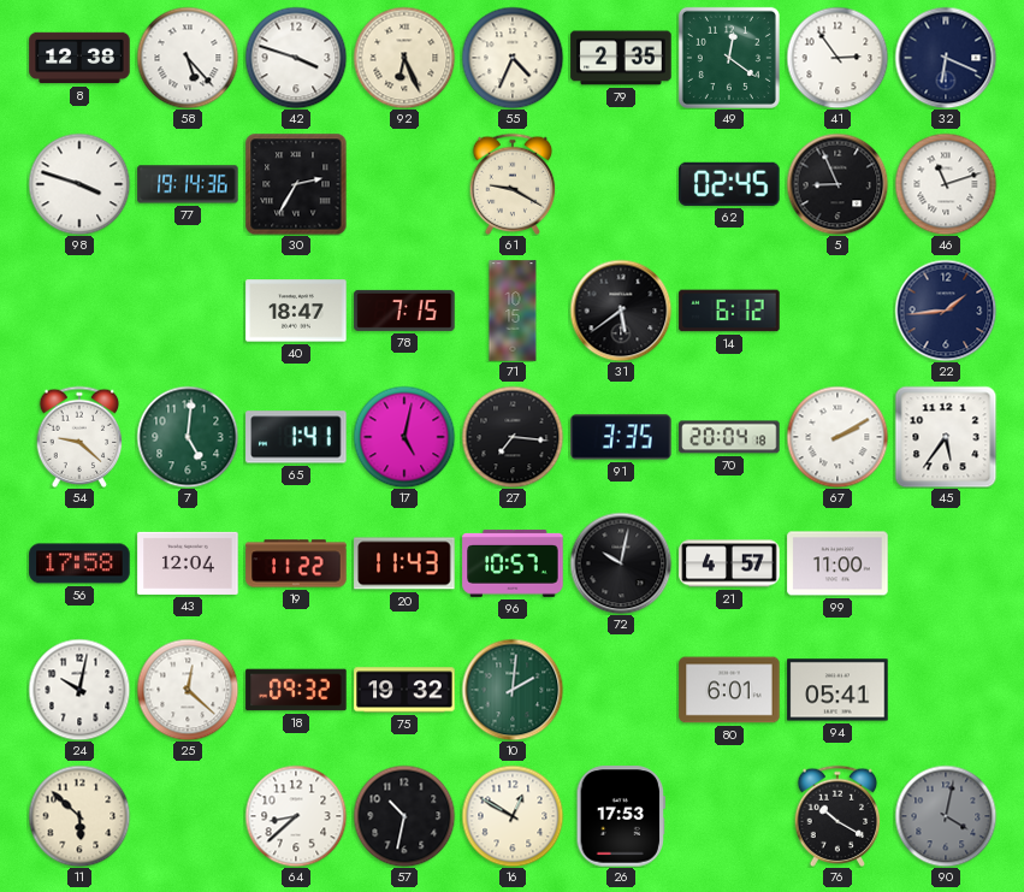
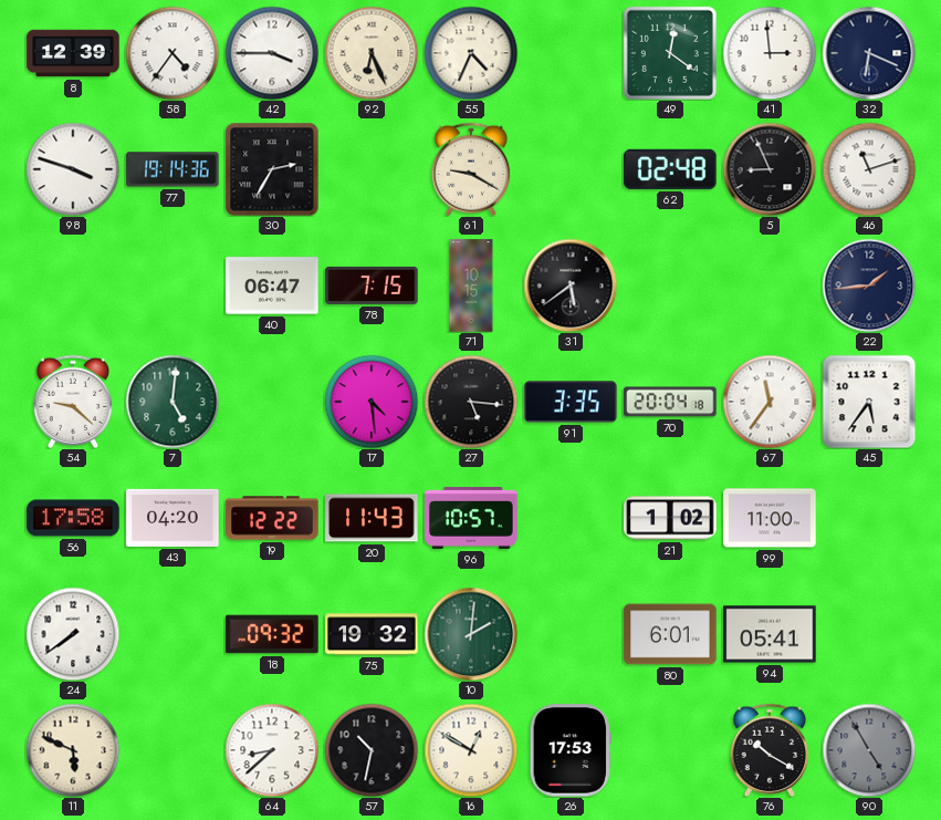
8: 12:38 -> 12:39 (73, 53)
58: 5:23 -> 4:36 (172, 53)
42: 3:48 -> 3:45 (272, 53)
79: 2:35 -> none (621, 58)
41: 2:54 -> 2:59 (770, 53)
62: 02:45 -> 02:48 (670, 169)
40: 18:47 -> 06:47 (272, 286)
14: 6:12 -> none (729, 311)
65: 1:41 -> none (296, 437)
17: 5:02 -> 4:29 (372, 402)
27: 7:16 -> 5:16 (471, 402)
67: 2:10 -> 11:36 (770, 402)
43: 12:04 -> 04:20 (172, 518)
19: 11:22 -> 12:22 (272, 518)
72: 10:02 -> none (621, 563)
21: 4:57 -> 1:02 (670, 518)
24: 10:02 -> 7:39 (73, 634)
25: 12:22 -> none (188, 690)
11: 5:52 -> 5:49 (73, 750)
90: 4:02 -> 4:55 (869, 750)
